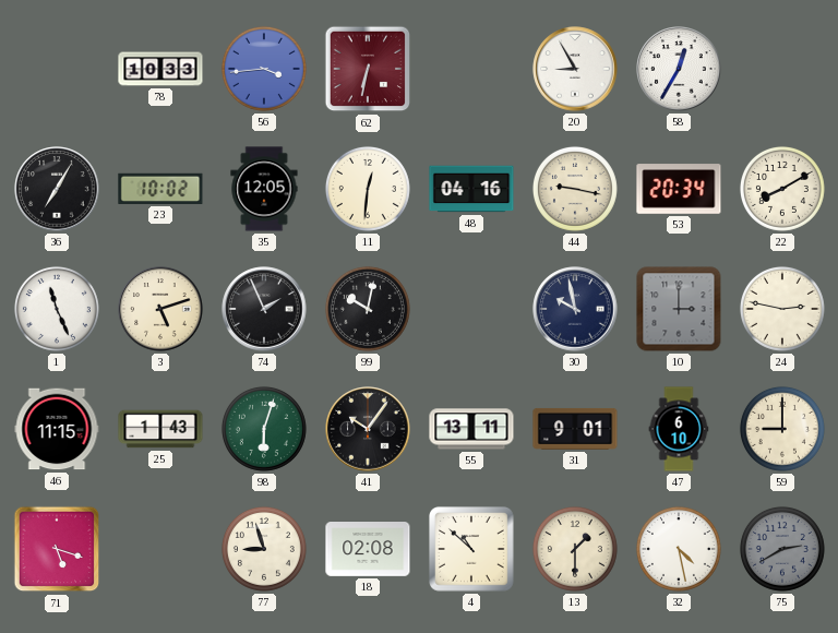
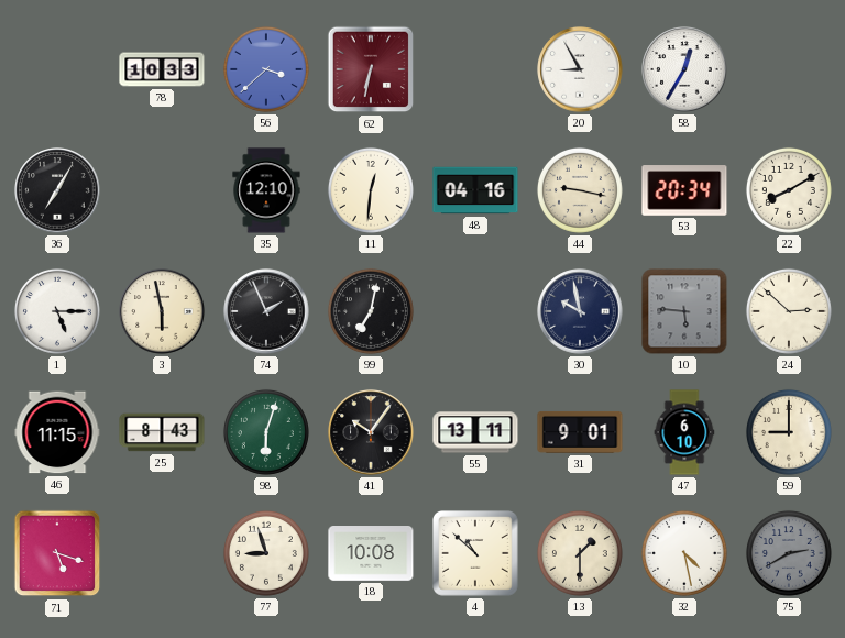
56: 3:44 -> 3:38 (266, 69)
23: 10:02 -> none (160, 189)
35: 12:05 -> 12:10 (266, 190)
1: 11:26 -> 5:15 (57, 311)
3: 5:12 -> 5:58 (162, 311)
99: 10:02 -> 7:02 (371, 311)
10: 3:00 -> 5:46 (684, 311)
24: 2:47 -> 2:52 (789, 311)
25: 1:43 -> 8:43 (162, 432)
18: 02:08 -> 10:08 (371, 554)
